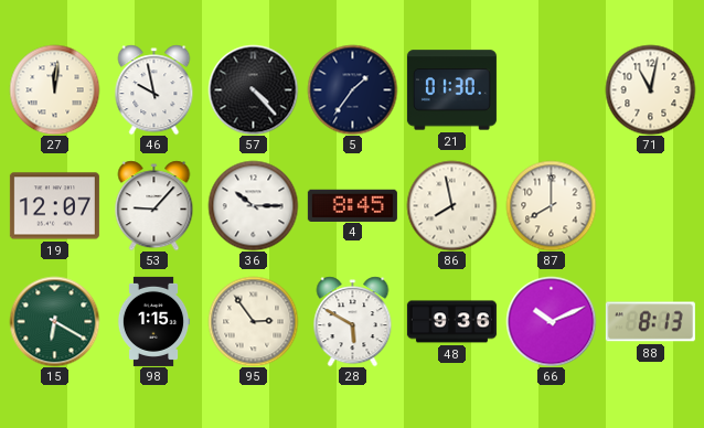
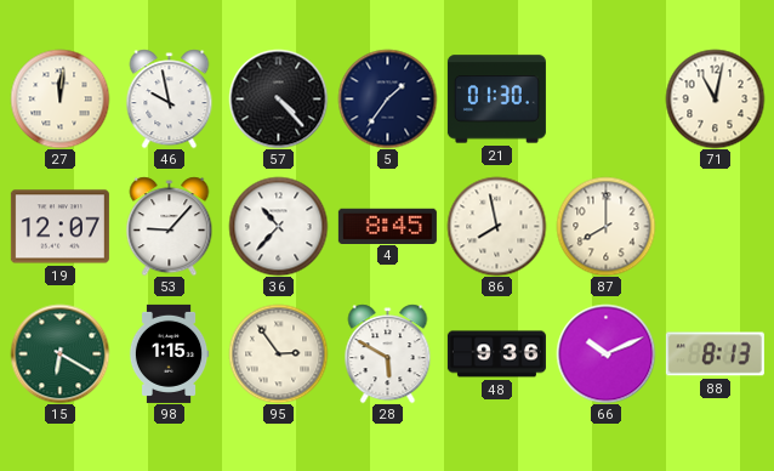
36: 10:15 -> 10:37 (278, 226)
